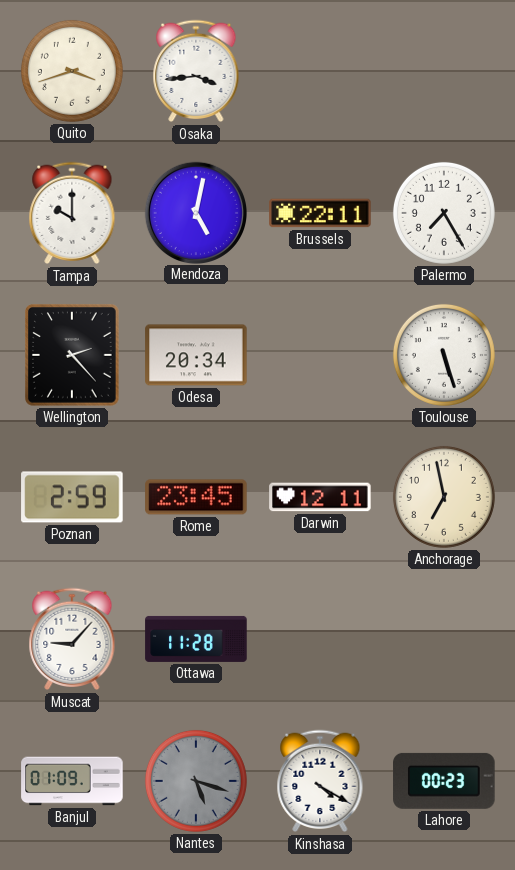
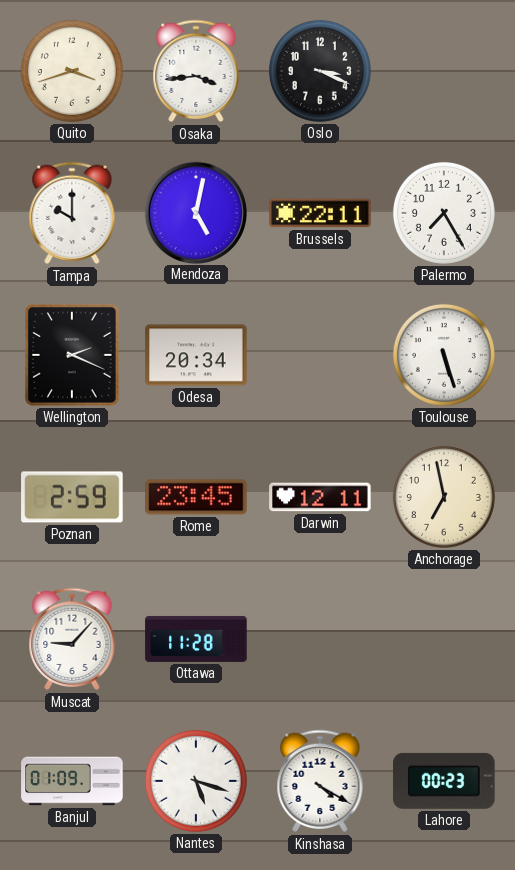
Oslo: none -> 3:19 (320, 71)
Wellington: 2:23 -> 2:19 (73, 356)
Nantes dial: grey -> white (196, 781)
